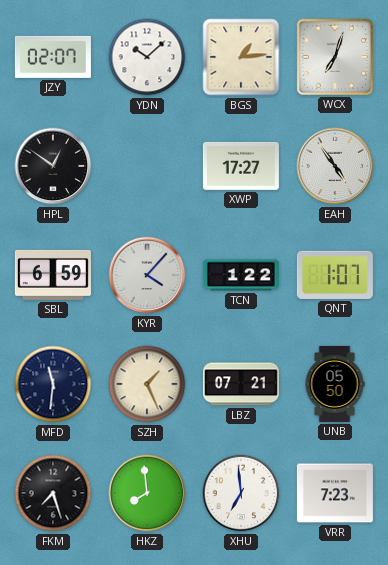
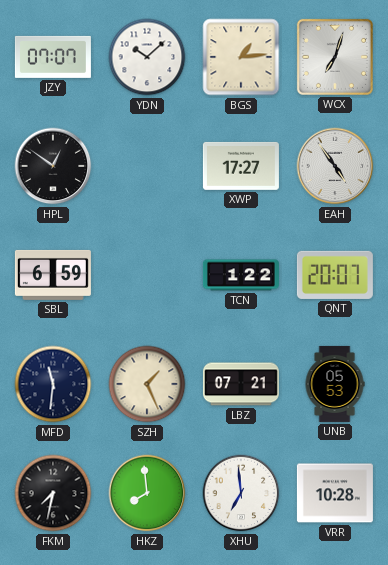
JZY: 02:07 -> 07:07 (53, 57)
KYR: 4:07 -> none (147, 275)
QNT: 1:07 -> 20:07 (335, 275)
UNB: 05:50 -> 05:53 (335, 384)
FKM: 7:27 -> 7:32 (53, 493)
VRR: 7:23 -> 10:28 (335, 493)
